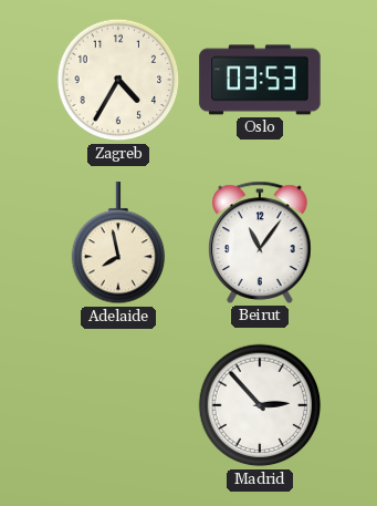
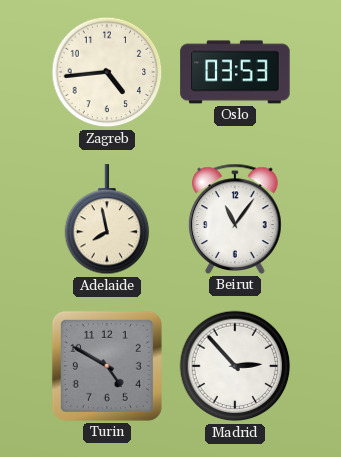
Zagreb: 4:35 -> 4:44 (107, 72)
Turin: none -> 4:50 (107, 366)
